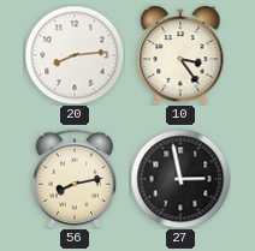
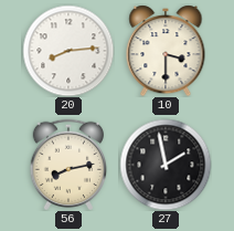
10: 3:24 -> 3:30 (166, 51)
27: 2:58 -> 1:58 (166, 165)
